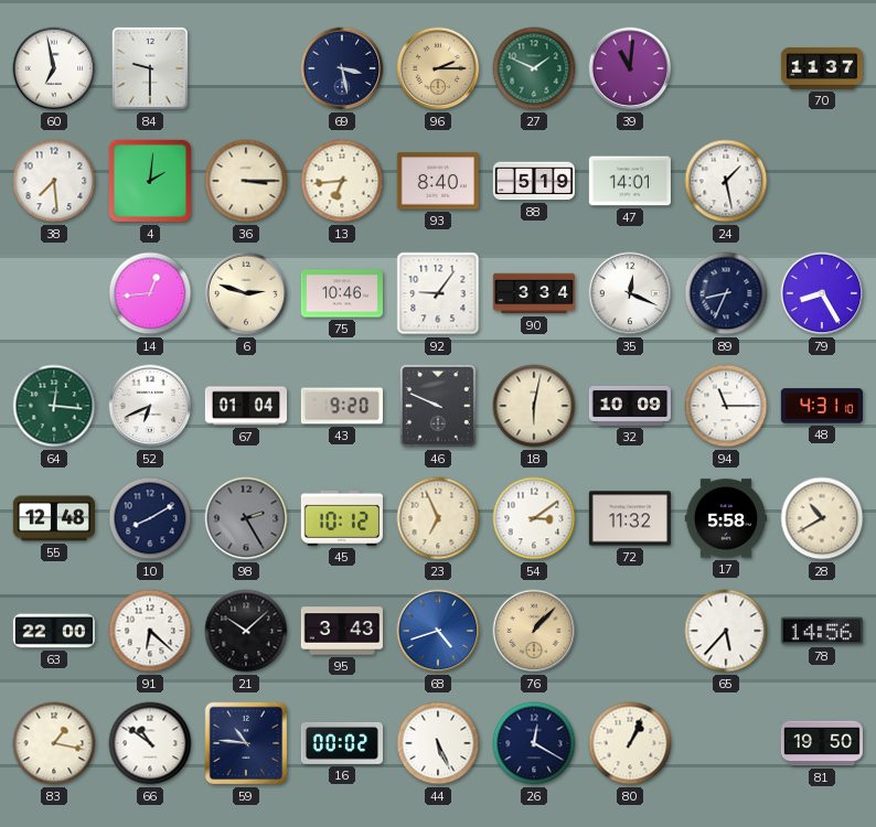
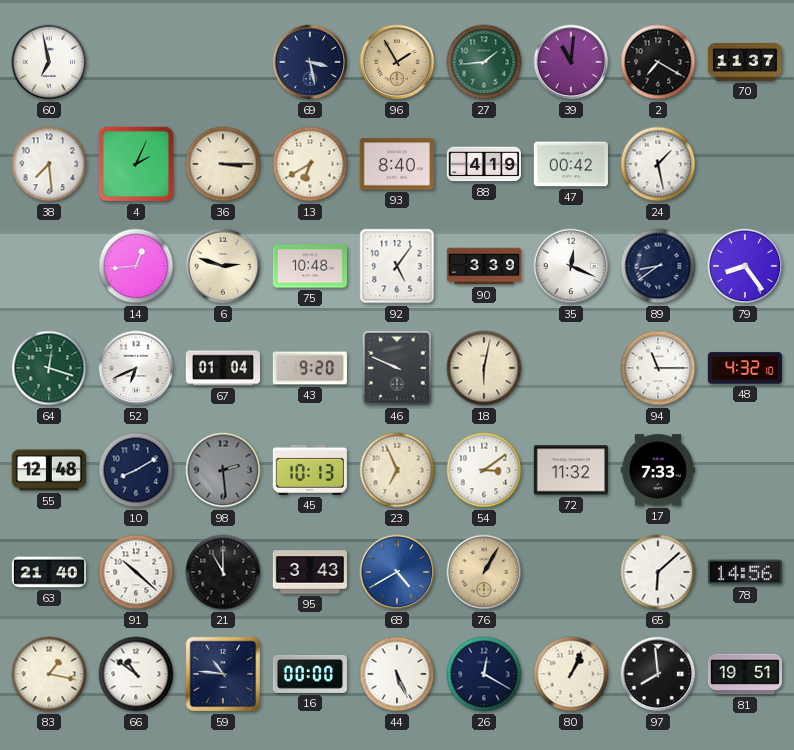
84: 9:30 -> none (150, 68)
96: 2:15 -> 1:55 (397, 62)
27: 1:49 -> 1:44 (484, 62)
2: none -> 7:20 (658, 62)
4: 2:01 -> 2:04 (136, 164)
13: 6:44 -> 6:40 (310, 164)
88: 5:19 -> 4:19 (484, 164)
47: 14:01 -> 00:42 (571, 164)
75: 10:46 -> 10:48 (310, 266)
92: 9:06 -> 5:06 (397, 266)
90: 3:34 -> 3:39 (483, 266)
89: 8:34 -> 8:39 (658, 266)
79: 8:25 -> 8:24 (745, 266)
64: 12:16 -> 12:18 (49, 368)
32: 10:09 -> none (629, 406)
48: 4:31 -> 4:32 (745, 368)
98: 2:25 -> 2:29 (223, 470)
45: 10:12 -> 10:13 (310, 470)
17: 5:58 -> 7:33 (658, 470)
28: 10:40 -> none (822, 518)
63: 22:00 -> 21:40 (48, 572)
91: 6:22 -> 10:22 (136, 572)
21: 10:08 -> 11:00 (223, 572)
68: 4:42 -> 4:40 (397, 572)
76: 1:07 -> 1:05 (484, 572)
65: 5:37 -> 6:08 (658, 572)
16: 00:02 -> 00:00 (310, 674)
97: none -> 7:59 (658, 674)
81: 19:50 -> 19:51 (744, 674)
